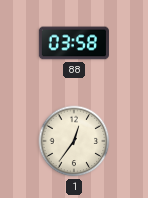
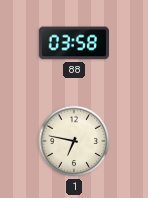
1: 12:36 -> 6:47 (74, 141)
